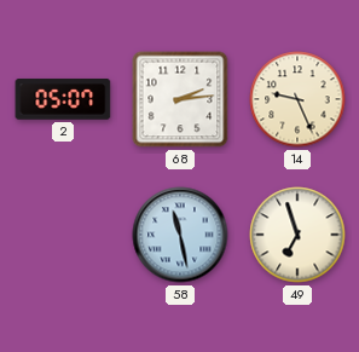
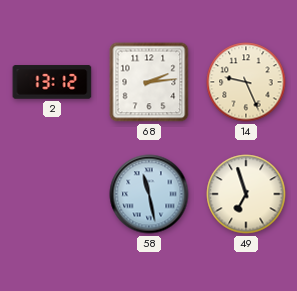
2: 05:07 -> 13:12 (52, 82)
